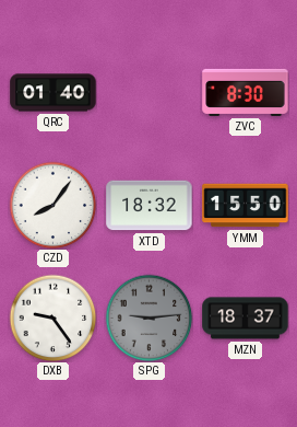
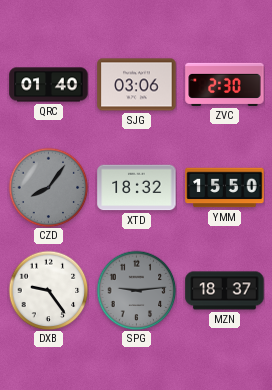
SJG: none -> 03:06 (137, 85)
ZVC: 8:30 -> 2:30 (225, 84)
CZD dial: white -> grey (48, 187)
